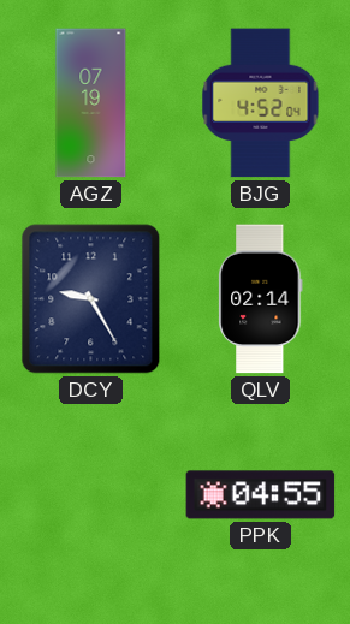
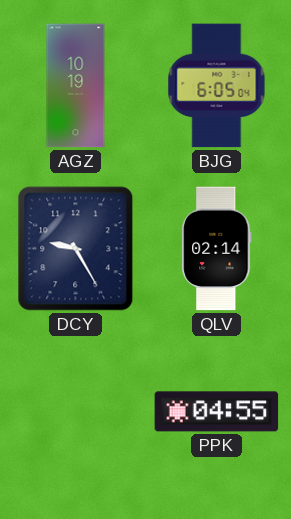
AGZ: 07:19 -> 10:19 (76, 86)
BJG: 4:52 -> 6:05 (217, 86)
